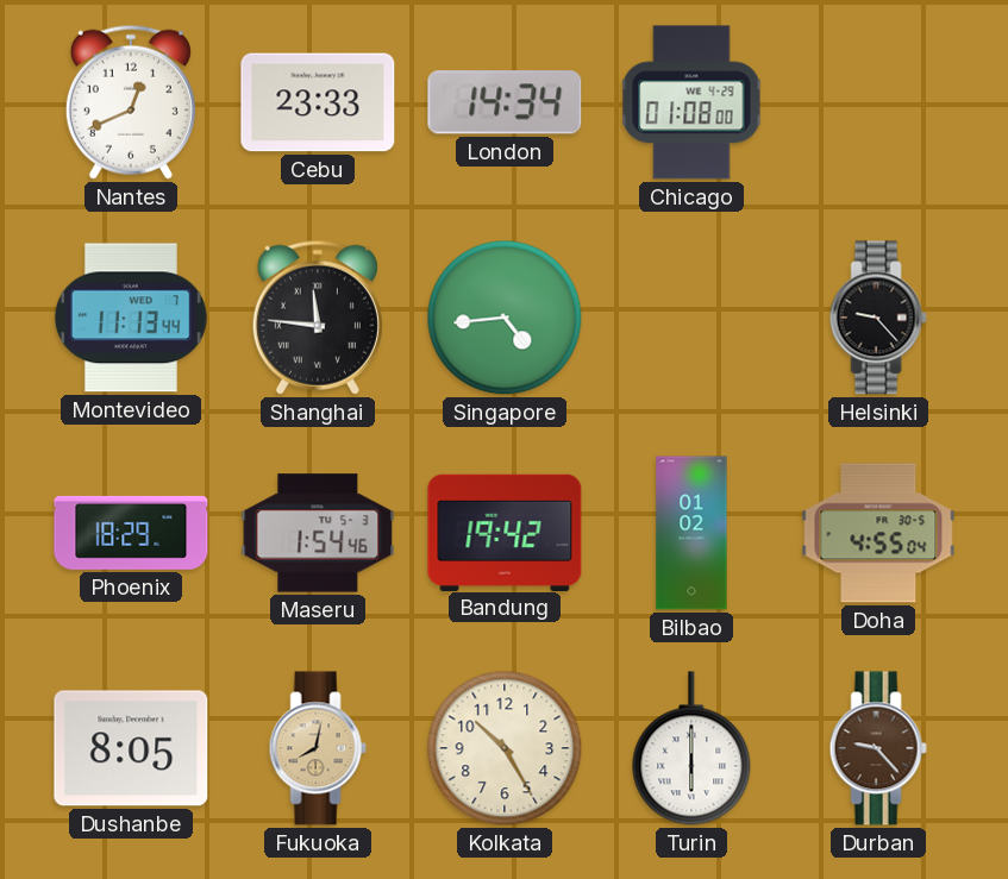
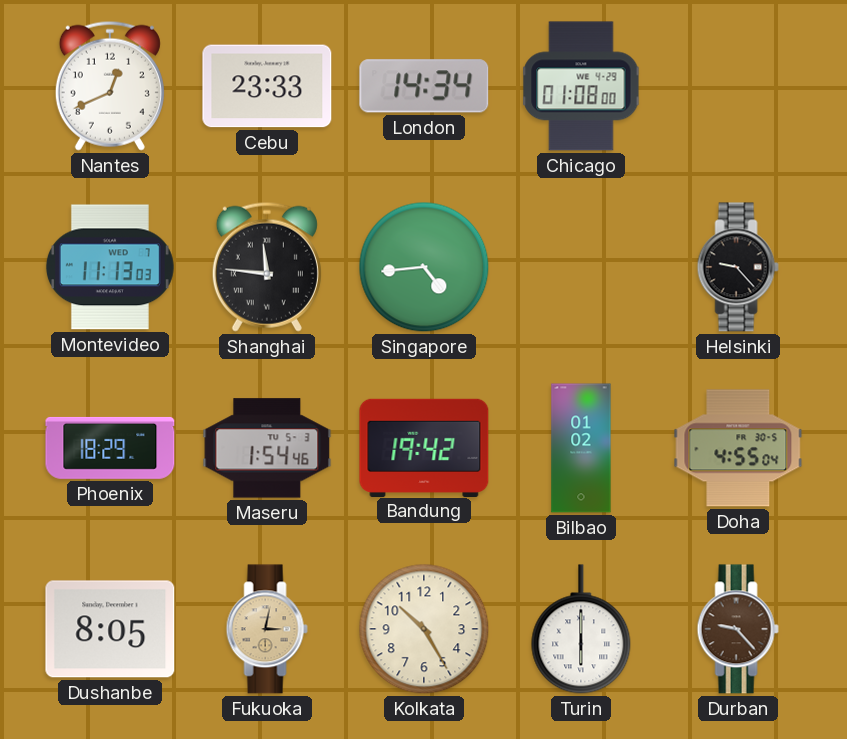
Montevideo: 11:13:44 -> 11:13:03 (110, 267)
Fukuoka: 8:02 -> 3:02 (267, 629)
